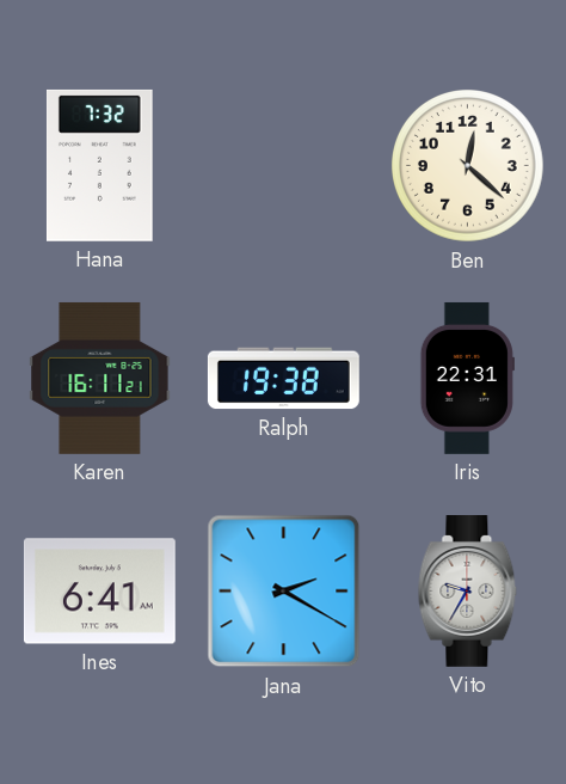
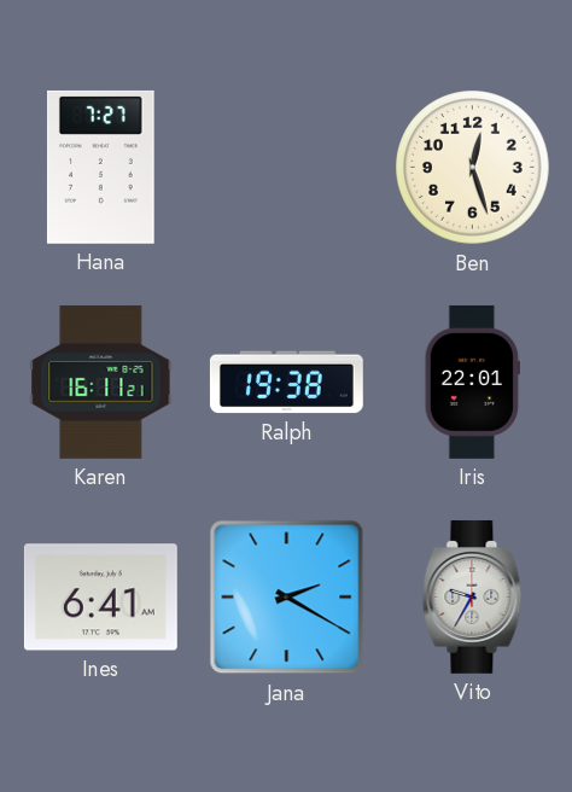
Hana: 7:32 -> 7:27 (101, 167)
Ben: 12:22 -> 12:27 (473, 168)
Iris: 22:31 -> 22:01 (472, 382)
